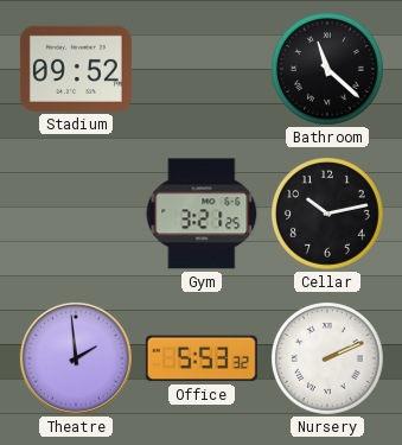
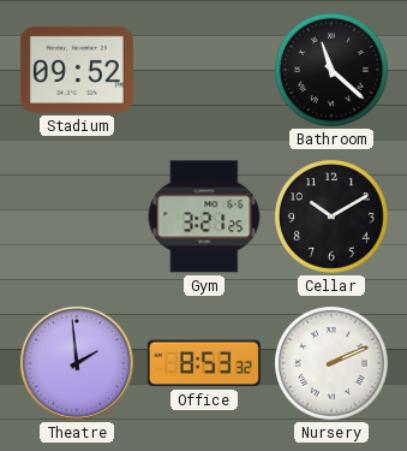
Cellar: 10:13 -> 10:10 (333, 218)
Office: 5:53 -> 8:53 (204, 363)
